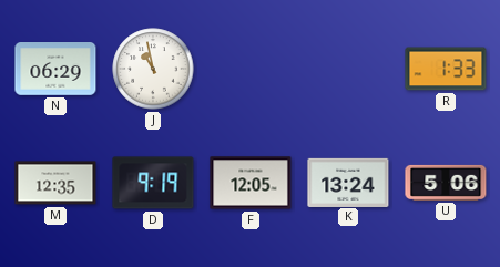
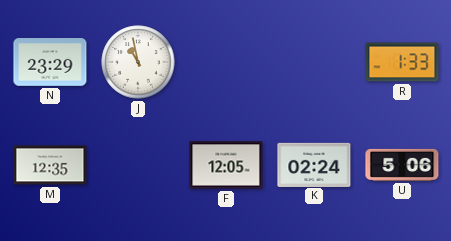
N: 06:29 -> 23:29 (50, 62)
D: 9:19 -> none (153, 183)
K: 13:24 -> 02:24 (314, 164)
